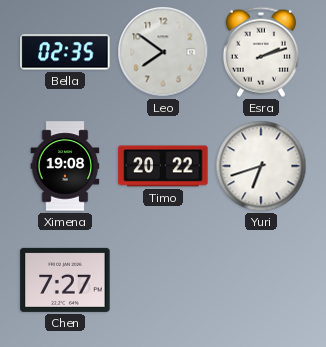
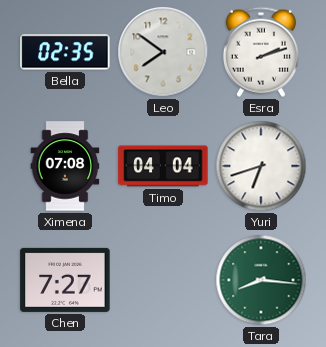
Ximena: 19:08 -> 07:08 (65, 166)
Timo: 20:22 -> 04:04 (163, 166)
Tara: none -> 8:16 (261, 280)
